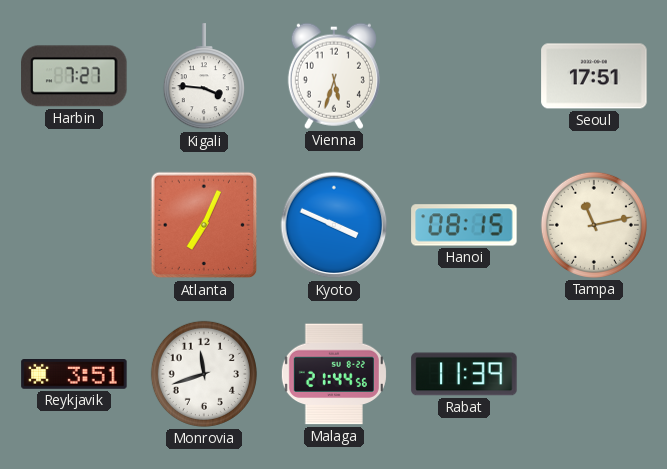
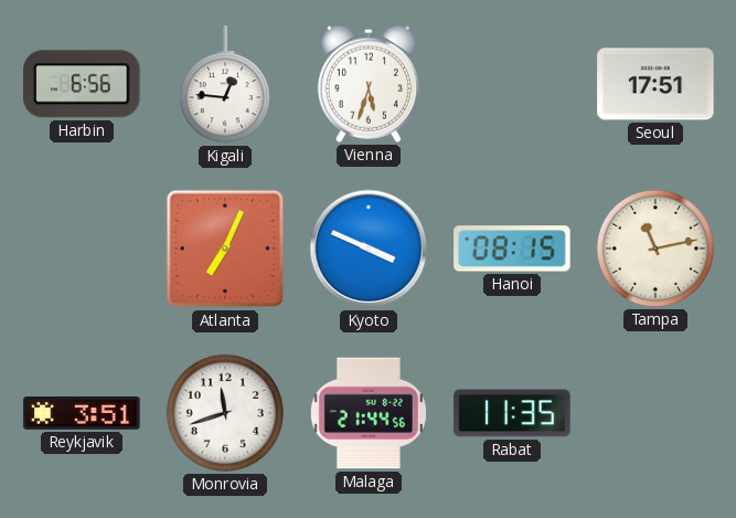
Harbin: 7:27 -> 6:56 (82, 84)
Kigali: 3:46 -> 12:46 (225, 85)
Rabat: 11:39 -> 11:35 (512, 413)
